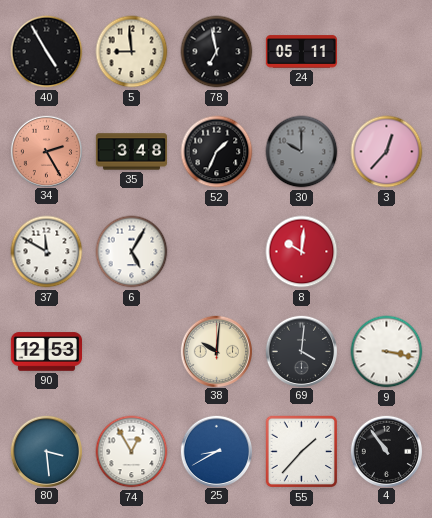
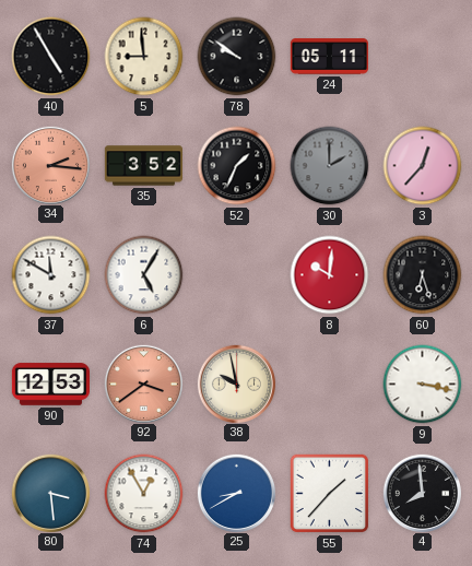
78: 6:58 -> 9:51 (237, 57)
34: 2:25 -> 2:16 (50, 165)
35: 3:48 -> 3:52 (143, 166)
30: 10:00 -> 2:00 (330, 166)
60: none -> 6:27 (423, 275)
92: none -> 3:39 (143, 384)
38: 10:01 -> 9:58 (236, 384)
69: 4:01 -> none (301, 351)
4: 10:54 -> 7:59 (422, 493)
